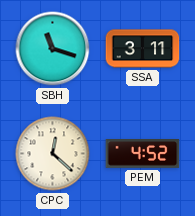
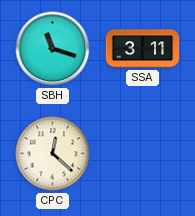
PEM: 4:52 -> none (143, 154)
